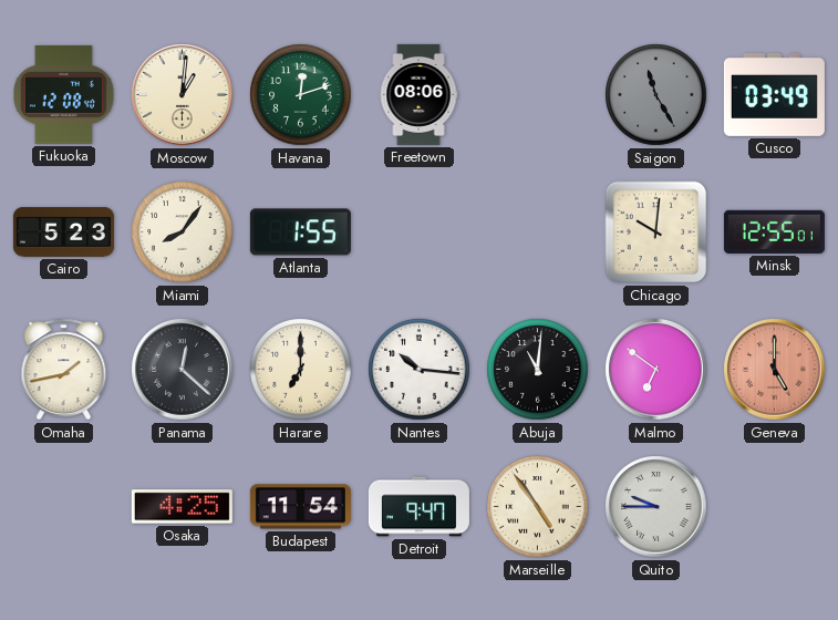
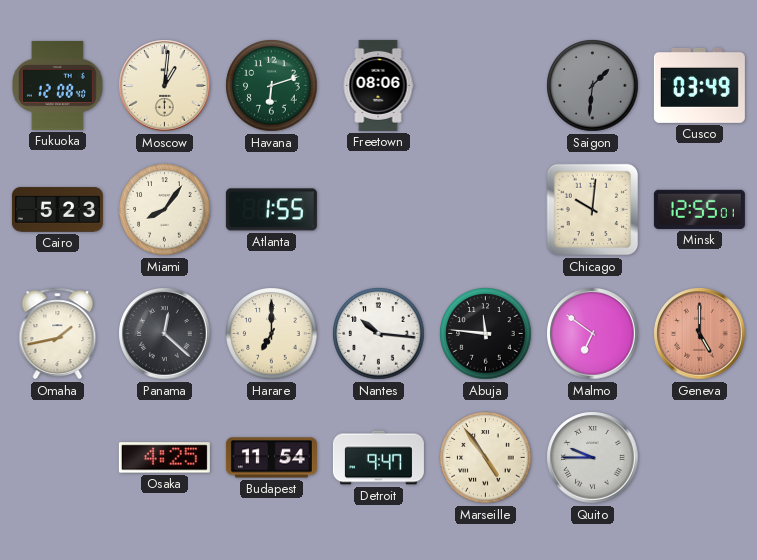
Havana: 12:12 -> 6:12 (272, 86)
Saigon: 11:25 -> 1:31 (593, 86)
Abuja: 11:01 -> 11:46 (486, 334)
